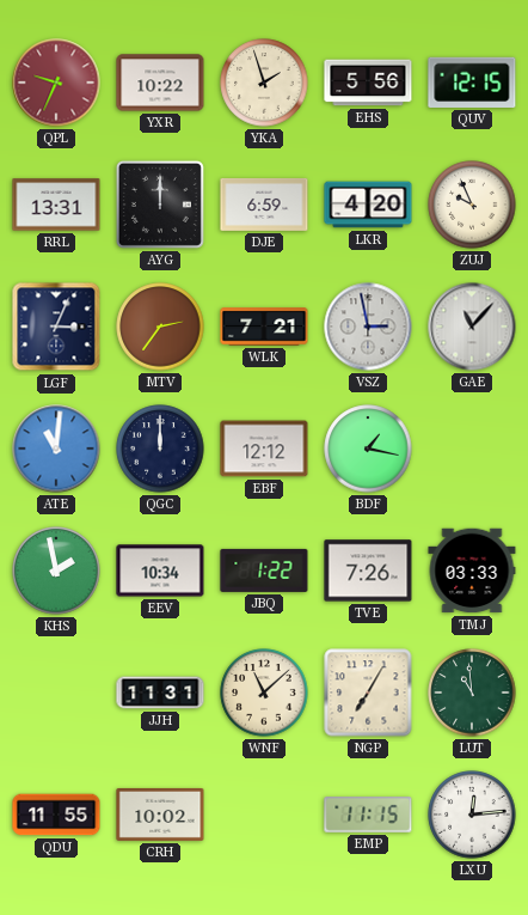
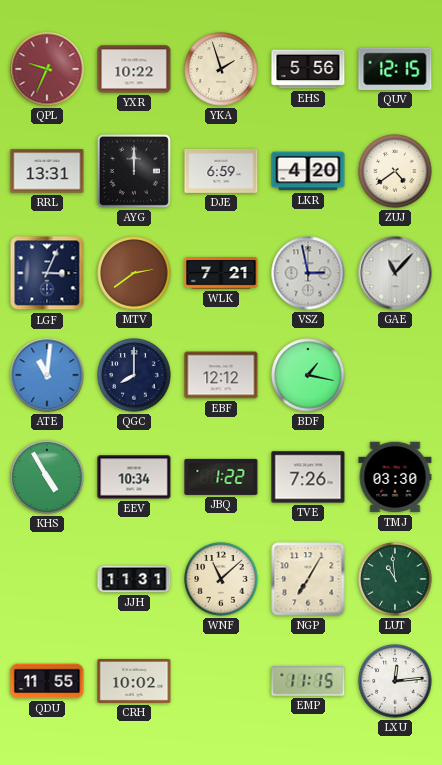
ZUJ: 9:56 -> 4:39 (395, 171)
MTV: 2:36 -> 2:39 (134, 273)
QGC: 12:00 -> 8:00 (134, 375)
KHS: 1:58 -> 4:55 (47, 477)
TMJ: 03:33 -> 03:30 (395, 477)
